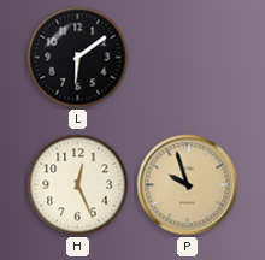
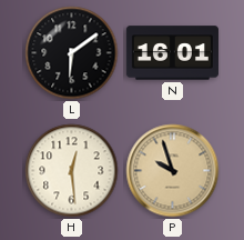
N: none -> 16:01 (172, 53)
H: 12:26 -> 12:29 (72, 171)
